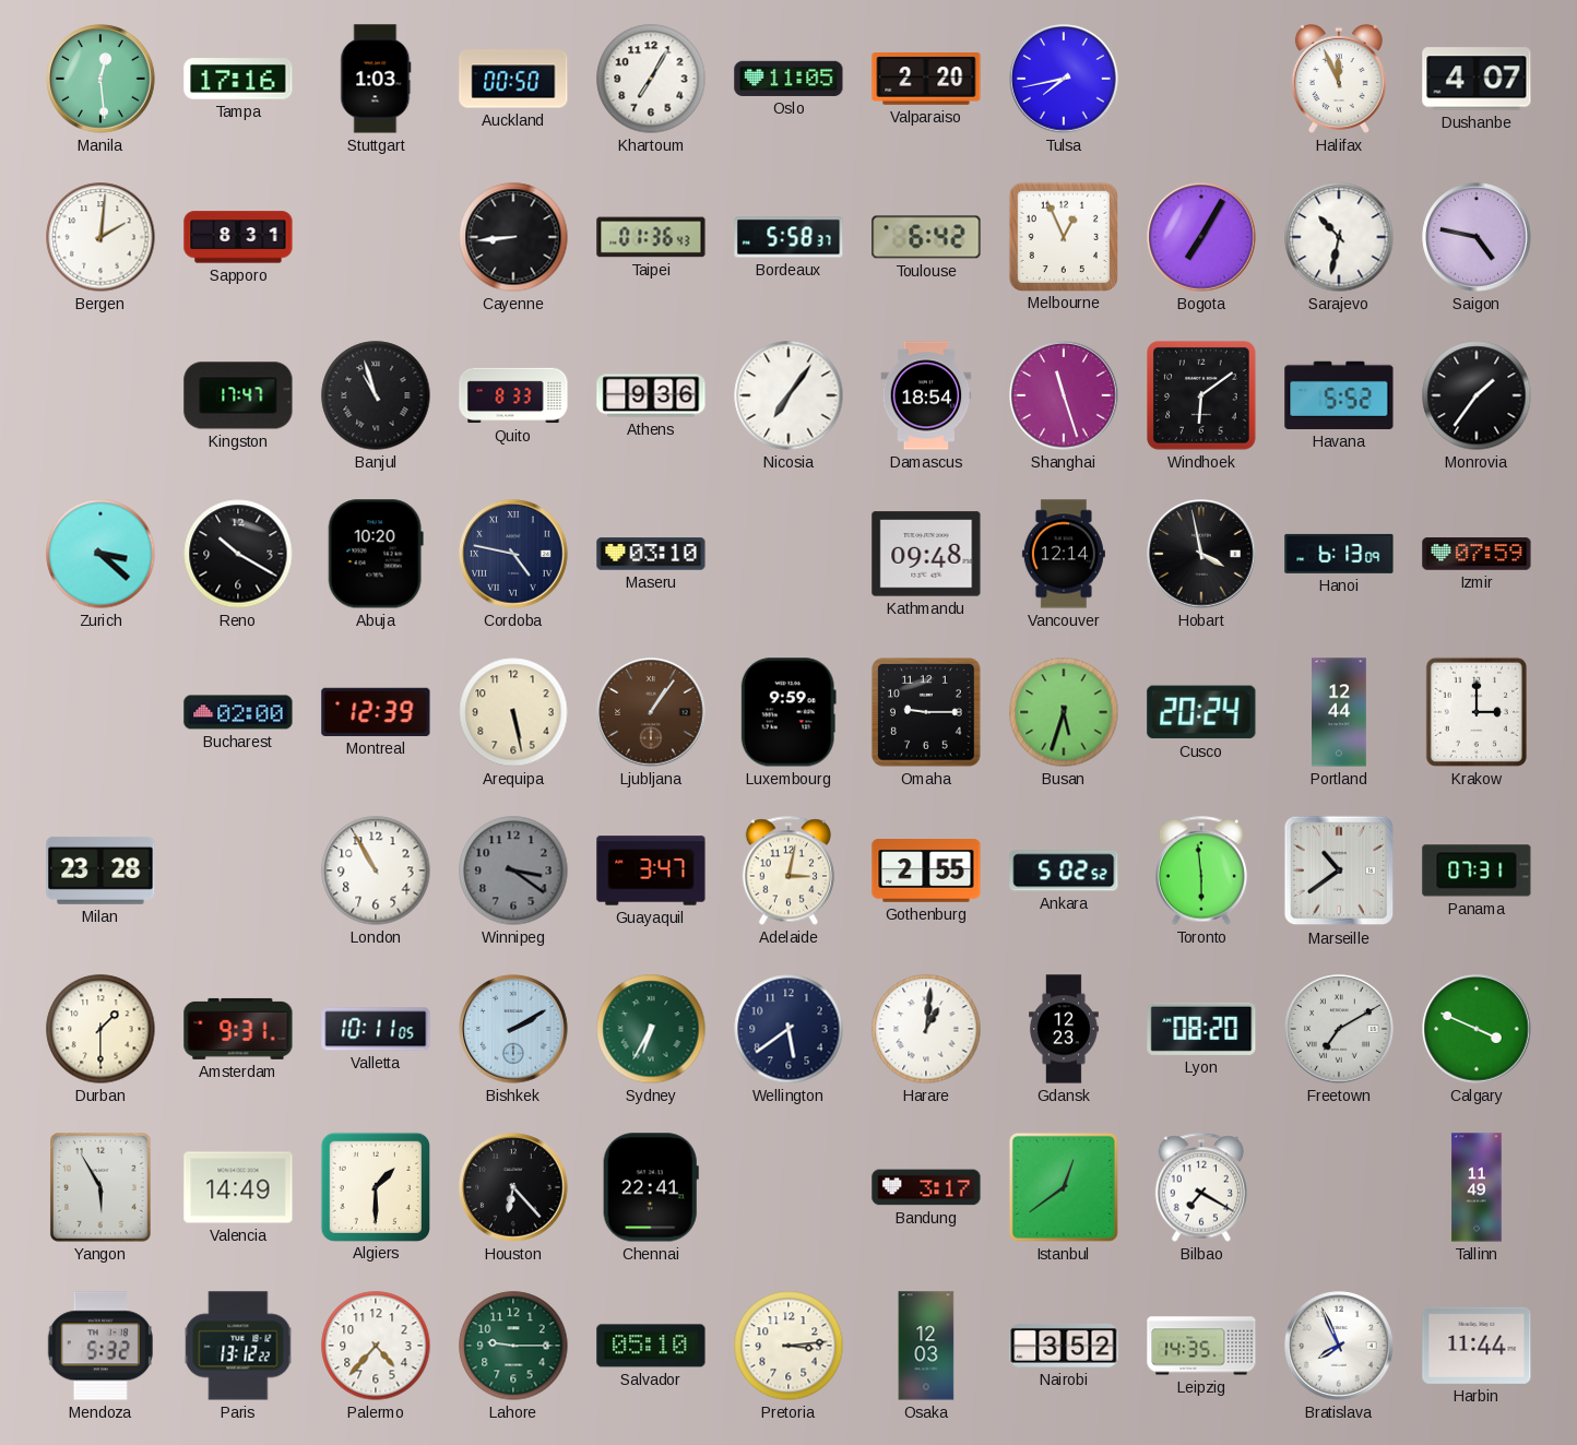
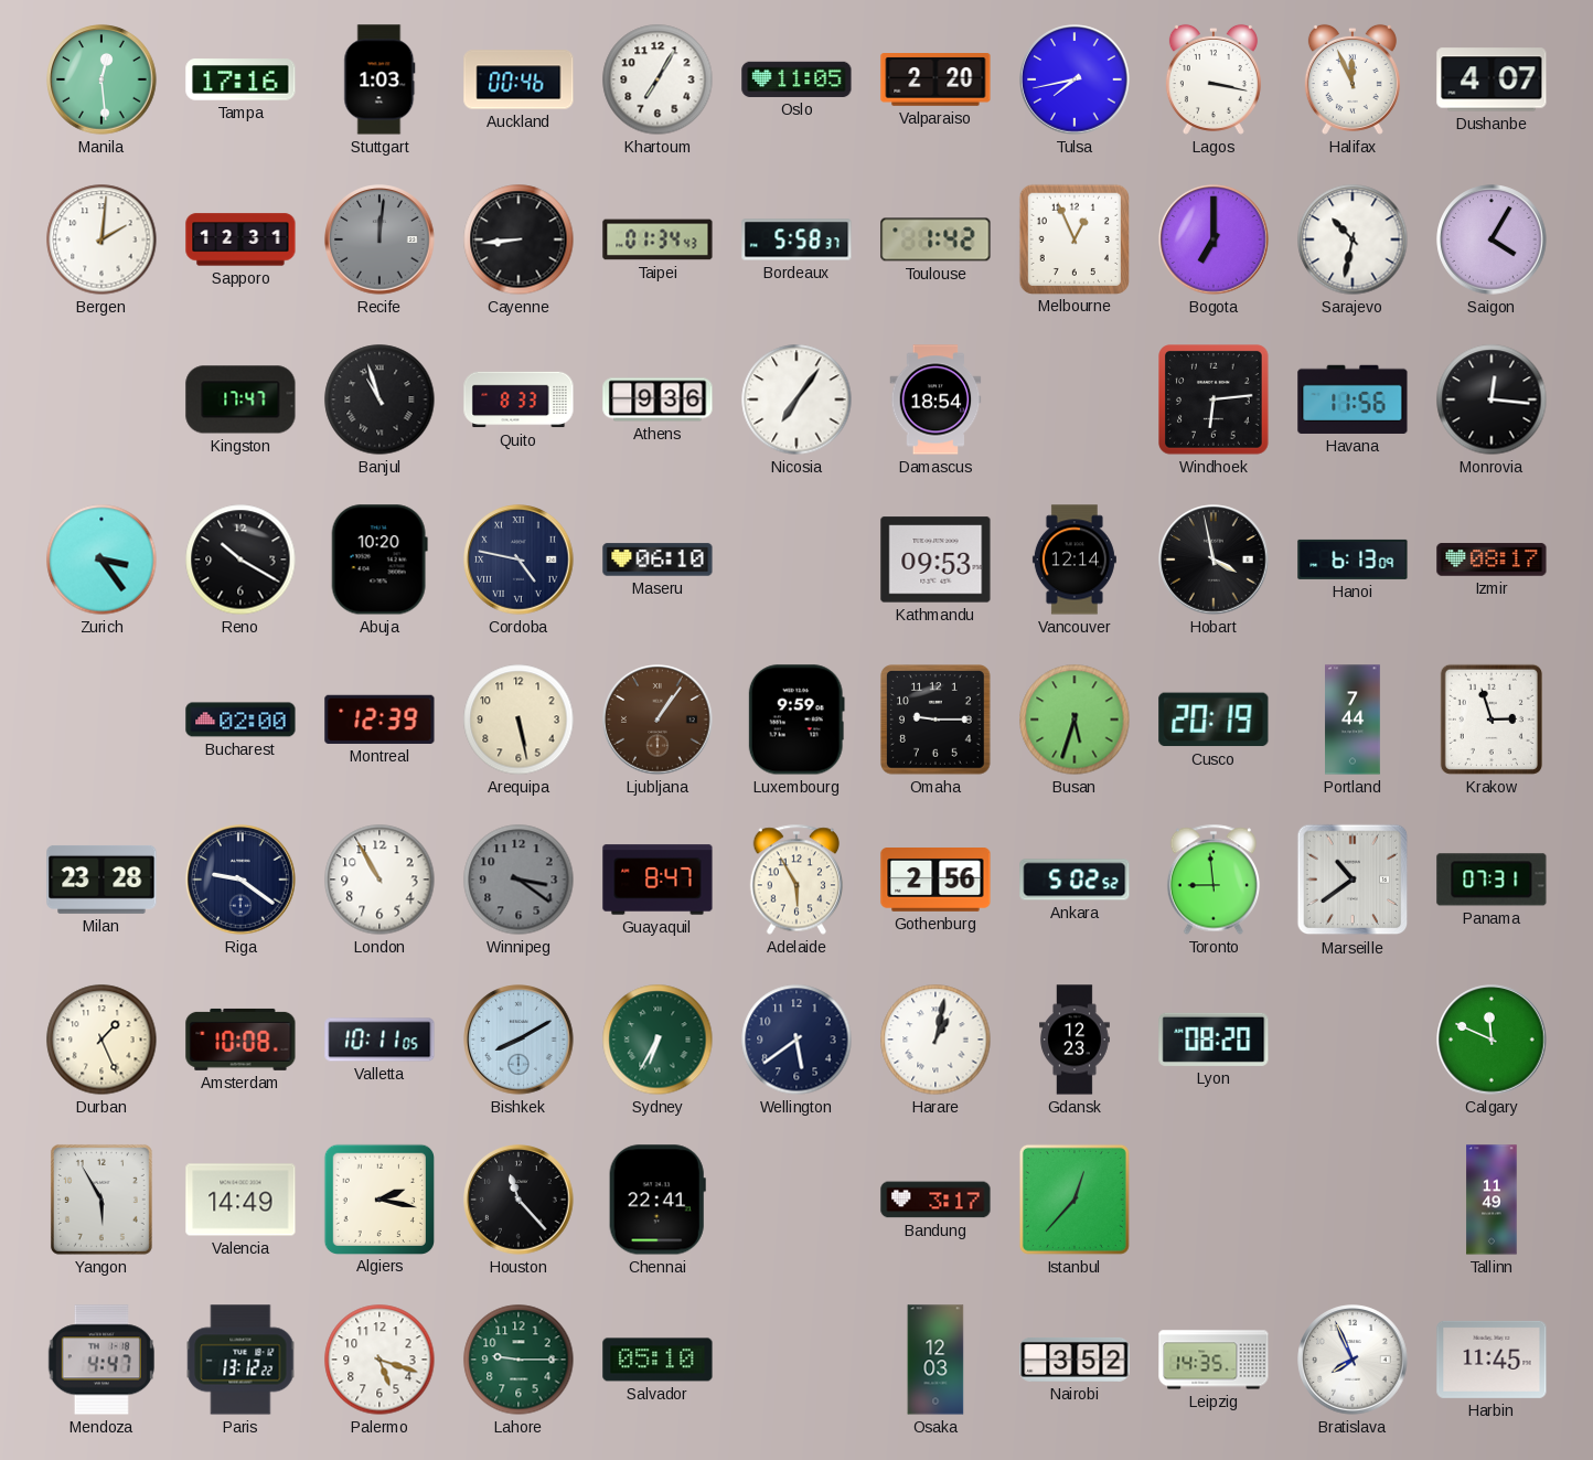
Auckland: 00:50 -> 00:46 (518, 79)
Lagos: none -> 3:17 (1214, 79)
Sapporo: 8:31 -> 12:31 (240, 239)
Recife: none -> 12:01 (379, 239)
Taipei: 01:36 -> 01:34 (657, 239)
Toulouse: 6:42 -> 1:42 (936, 239)
Bogota: 7:05 -> 7:00 (1214, 239)
Saigon: 4:47 -> 4:05 (1492, 239)
Shanghai: 11:27 -> none (1064, 395)
Windhoek: 6:09 -> 6:14 (1215, 401)
Havana: 5:52 -> 11:56 (1353, 399)
Monrovia: 1:36 -> 12:16 (1492, 399)
Zurich: 3:22 -> 3:24 (101, 560)
Maseru: 03:10 -> 06:10 (657, 560)
Kathmandu: 09:48 -> 09:53 (936, 560)
Izmir: 07:59 -> 08:17 (1492, 560)
Cusco: 20:24 -> 20:19 (1214, 720)
Portland: 12:44 -> 7:44 (1353, 720)
Krakow: 3:00 -> 2:57 (1492, 720)
Riga: none -> 9:21 (240, 880)
Guayaquil: 3:47 -> 8:47 (657, 880)
Adelaide: 3:02 -> 5:55 (796, 880)
Gothenburg: 2:55 -> 2:56 (936, 881)
Toronto: 5:59 -> 8:59 (1214, 880)
Durban: 1:30 -> 1:26 (101, 1040)
Amsterdam: 9:31 -> 10:08 (240, 1040)
Bishkek: 2:10 -> 8:10 (518, 1040)
Harare: 1:01 -> 1:02 (936, 1040)
Freetown: 7:10 -> none (1339, 1029)
Calgary: 3:49 -> 11:49 (1492, 1040)
Algiers: 1:30 -> 2:17 (378, 1198)
Houston: 6:23 -> 11:23 (518, 1200)
Istanbul: 12:39 -> 12:37 (1075, 1200)
Bilbao: 7:20 -> none (1201, 1187)
Mendoza: 5:32 -> 4:47 (101, 1360)
Palermo: 4:37 -> 5:18 (379, 1360)
Pretoria: 3:14 -> none (788, 1346)
Harbin: 11:44 -> 11:45 (1492, 1360)
